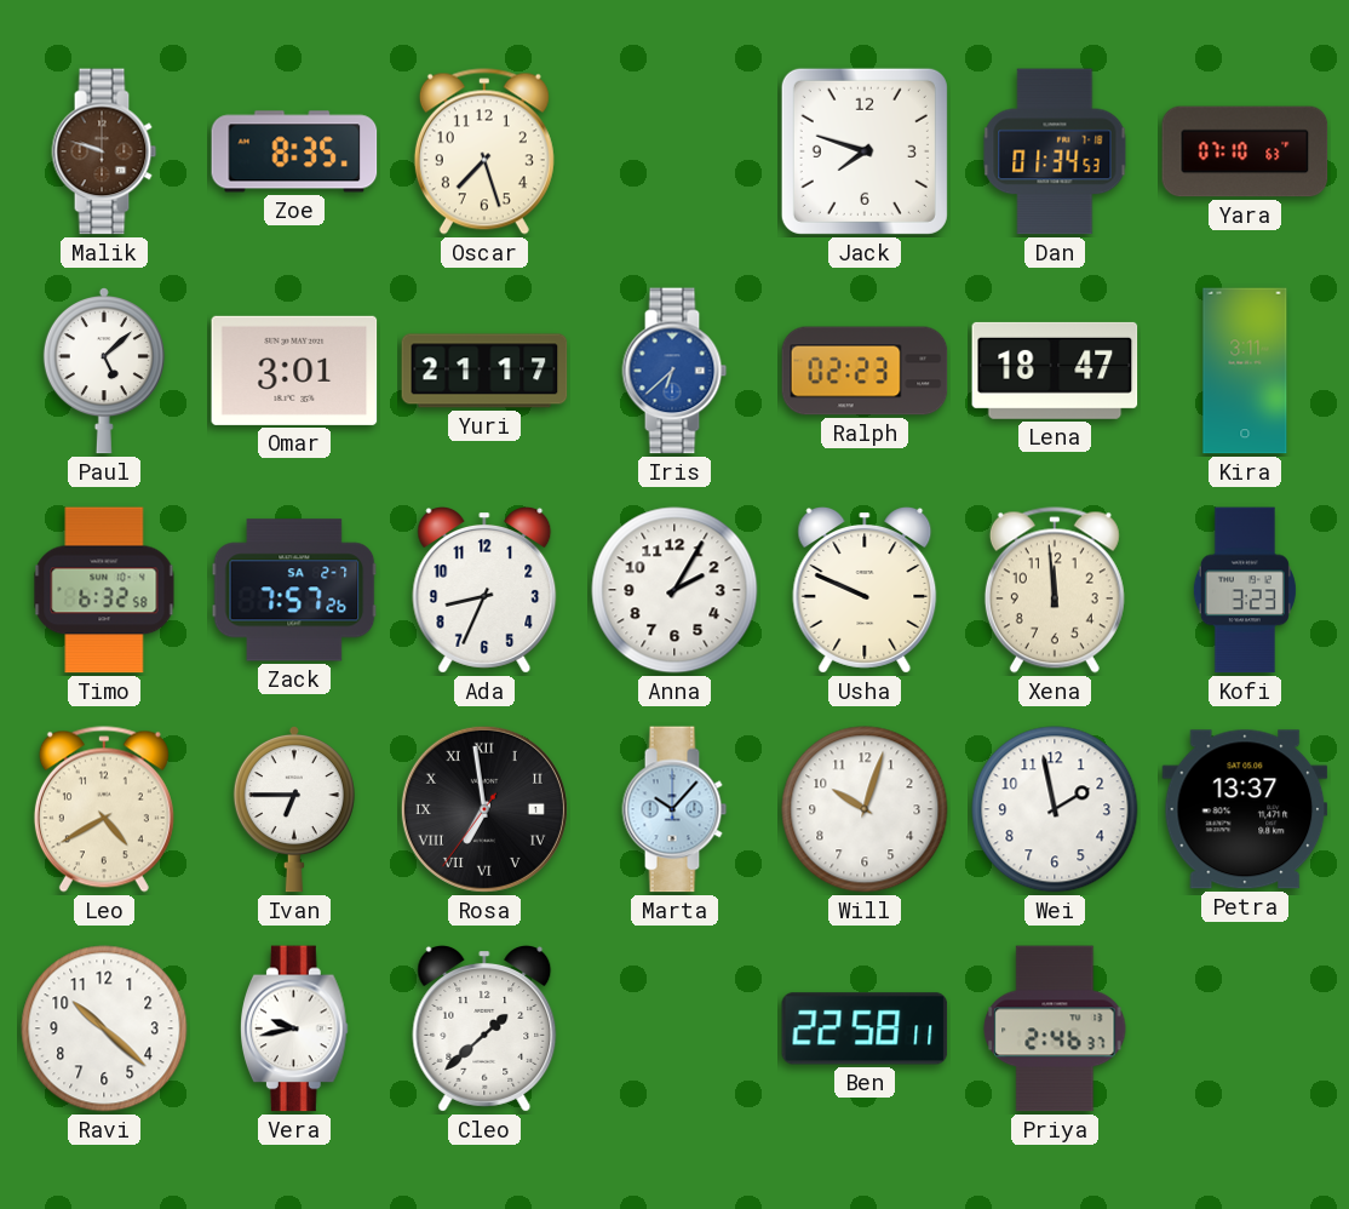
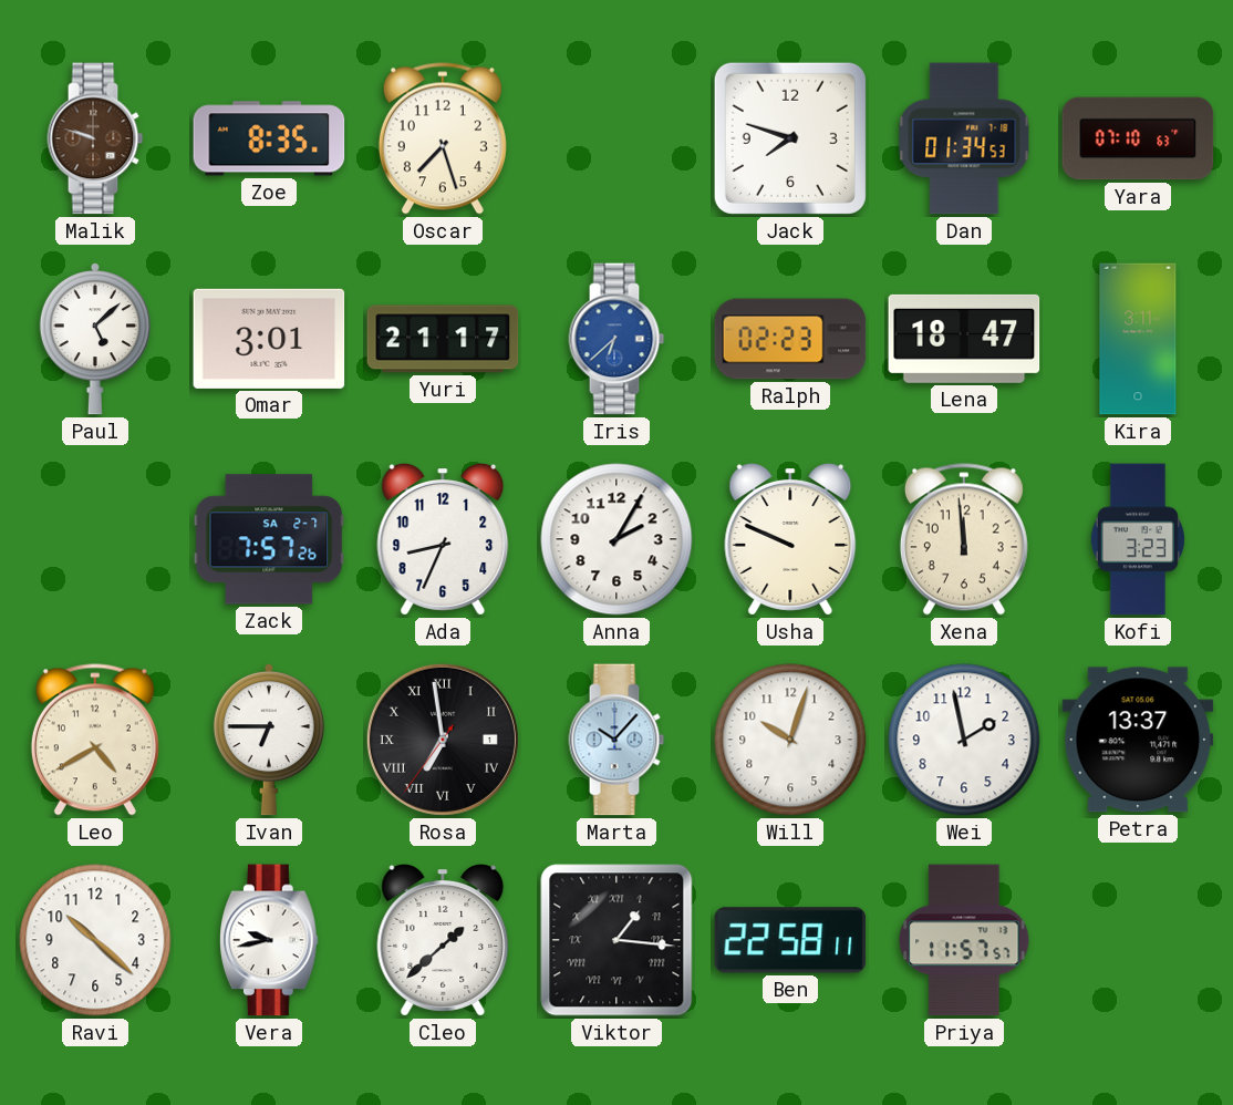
Timo: 6:32 -> none (104, 590)
Viktor: none -> 1:16 (616, 940)
Priya: 2:46 -> 11:57 (964, 940)
